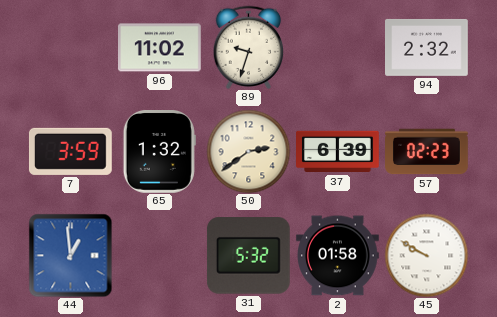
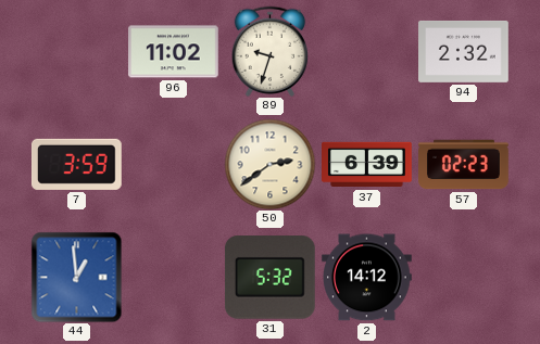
65: 1:32 -> none (159, 152)
2: 01:58 -> 14:12 (367, 278)
45: 9:50 -> none (426, 255)
